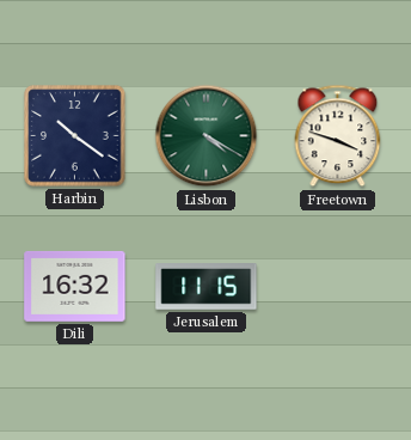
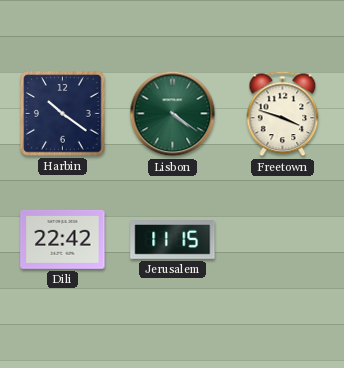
Lisbon: 4:20 -> 4:21 (173, 114)
Dili: 16:32 -> 22:42 (63, 239)
